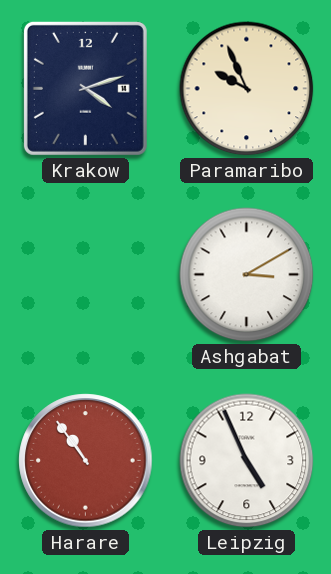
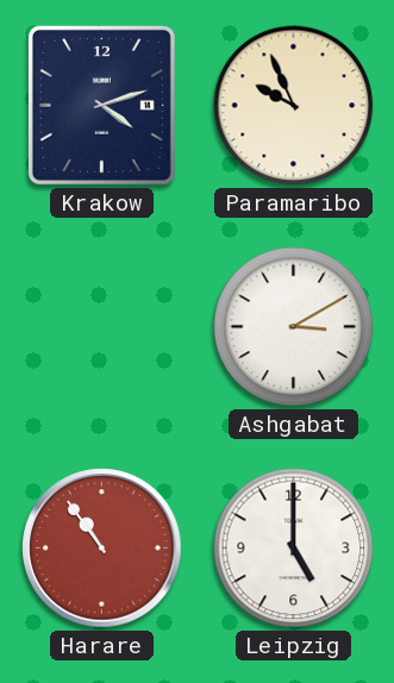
Leipzig: 4:56 -> 5:00 (294, 549)
